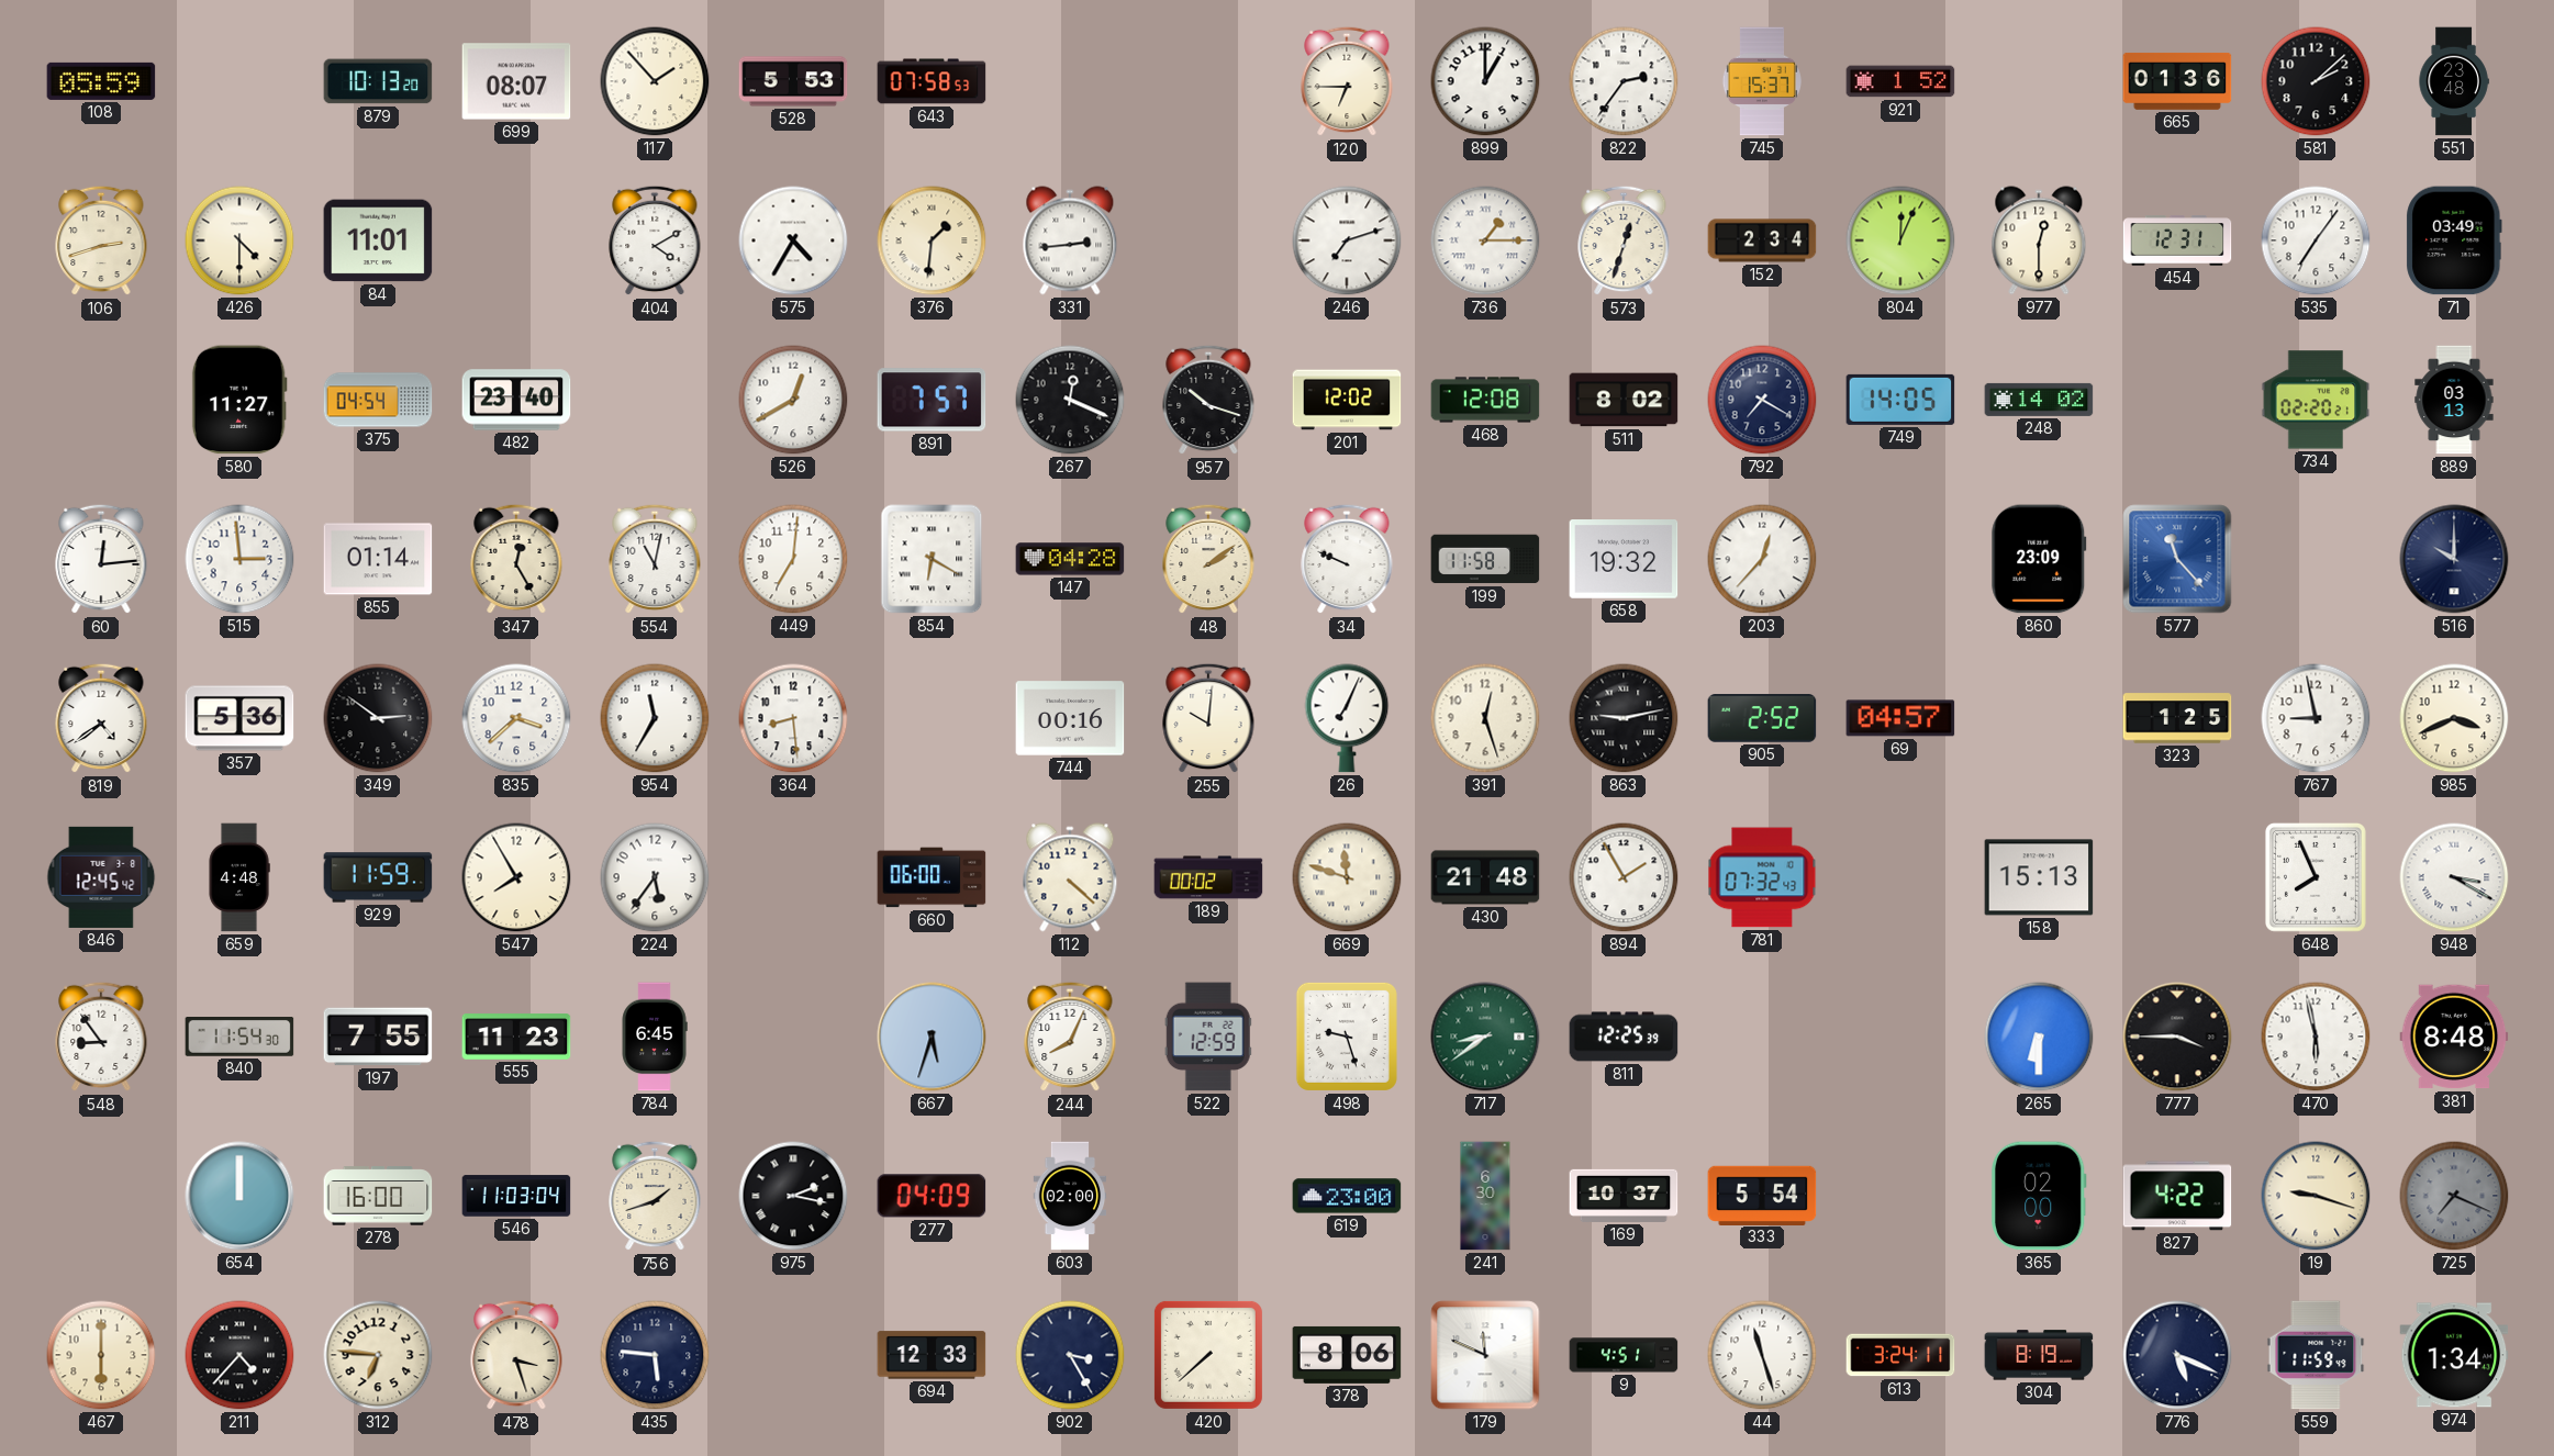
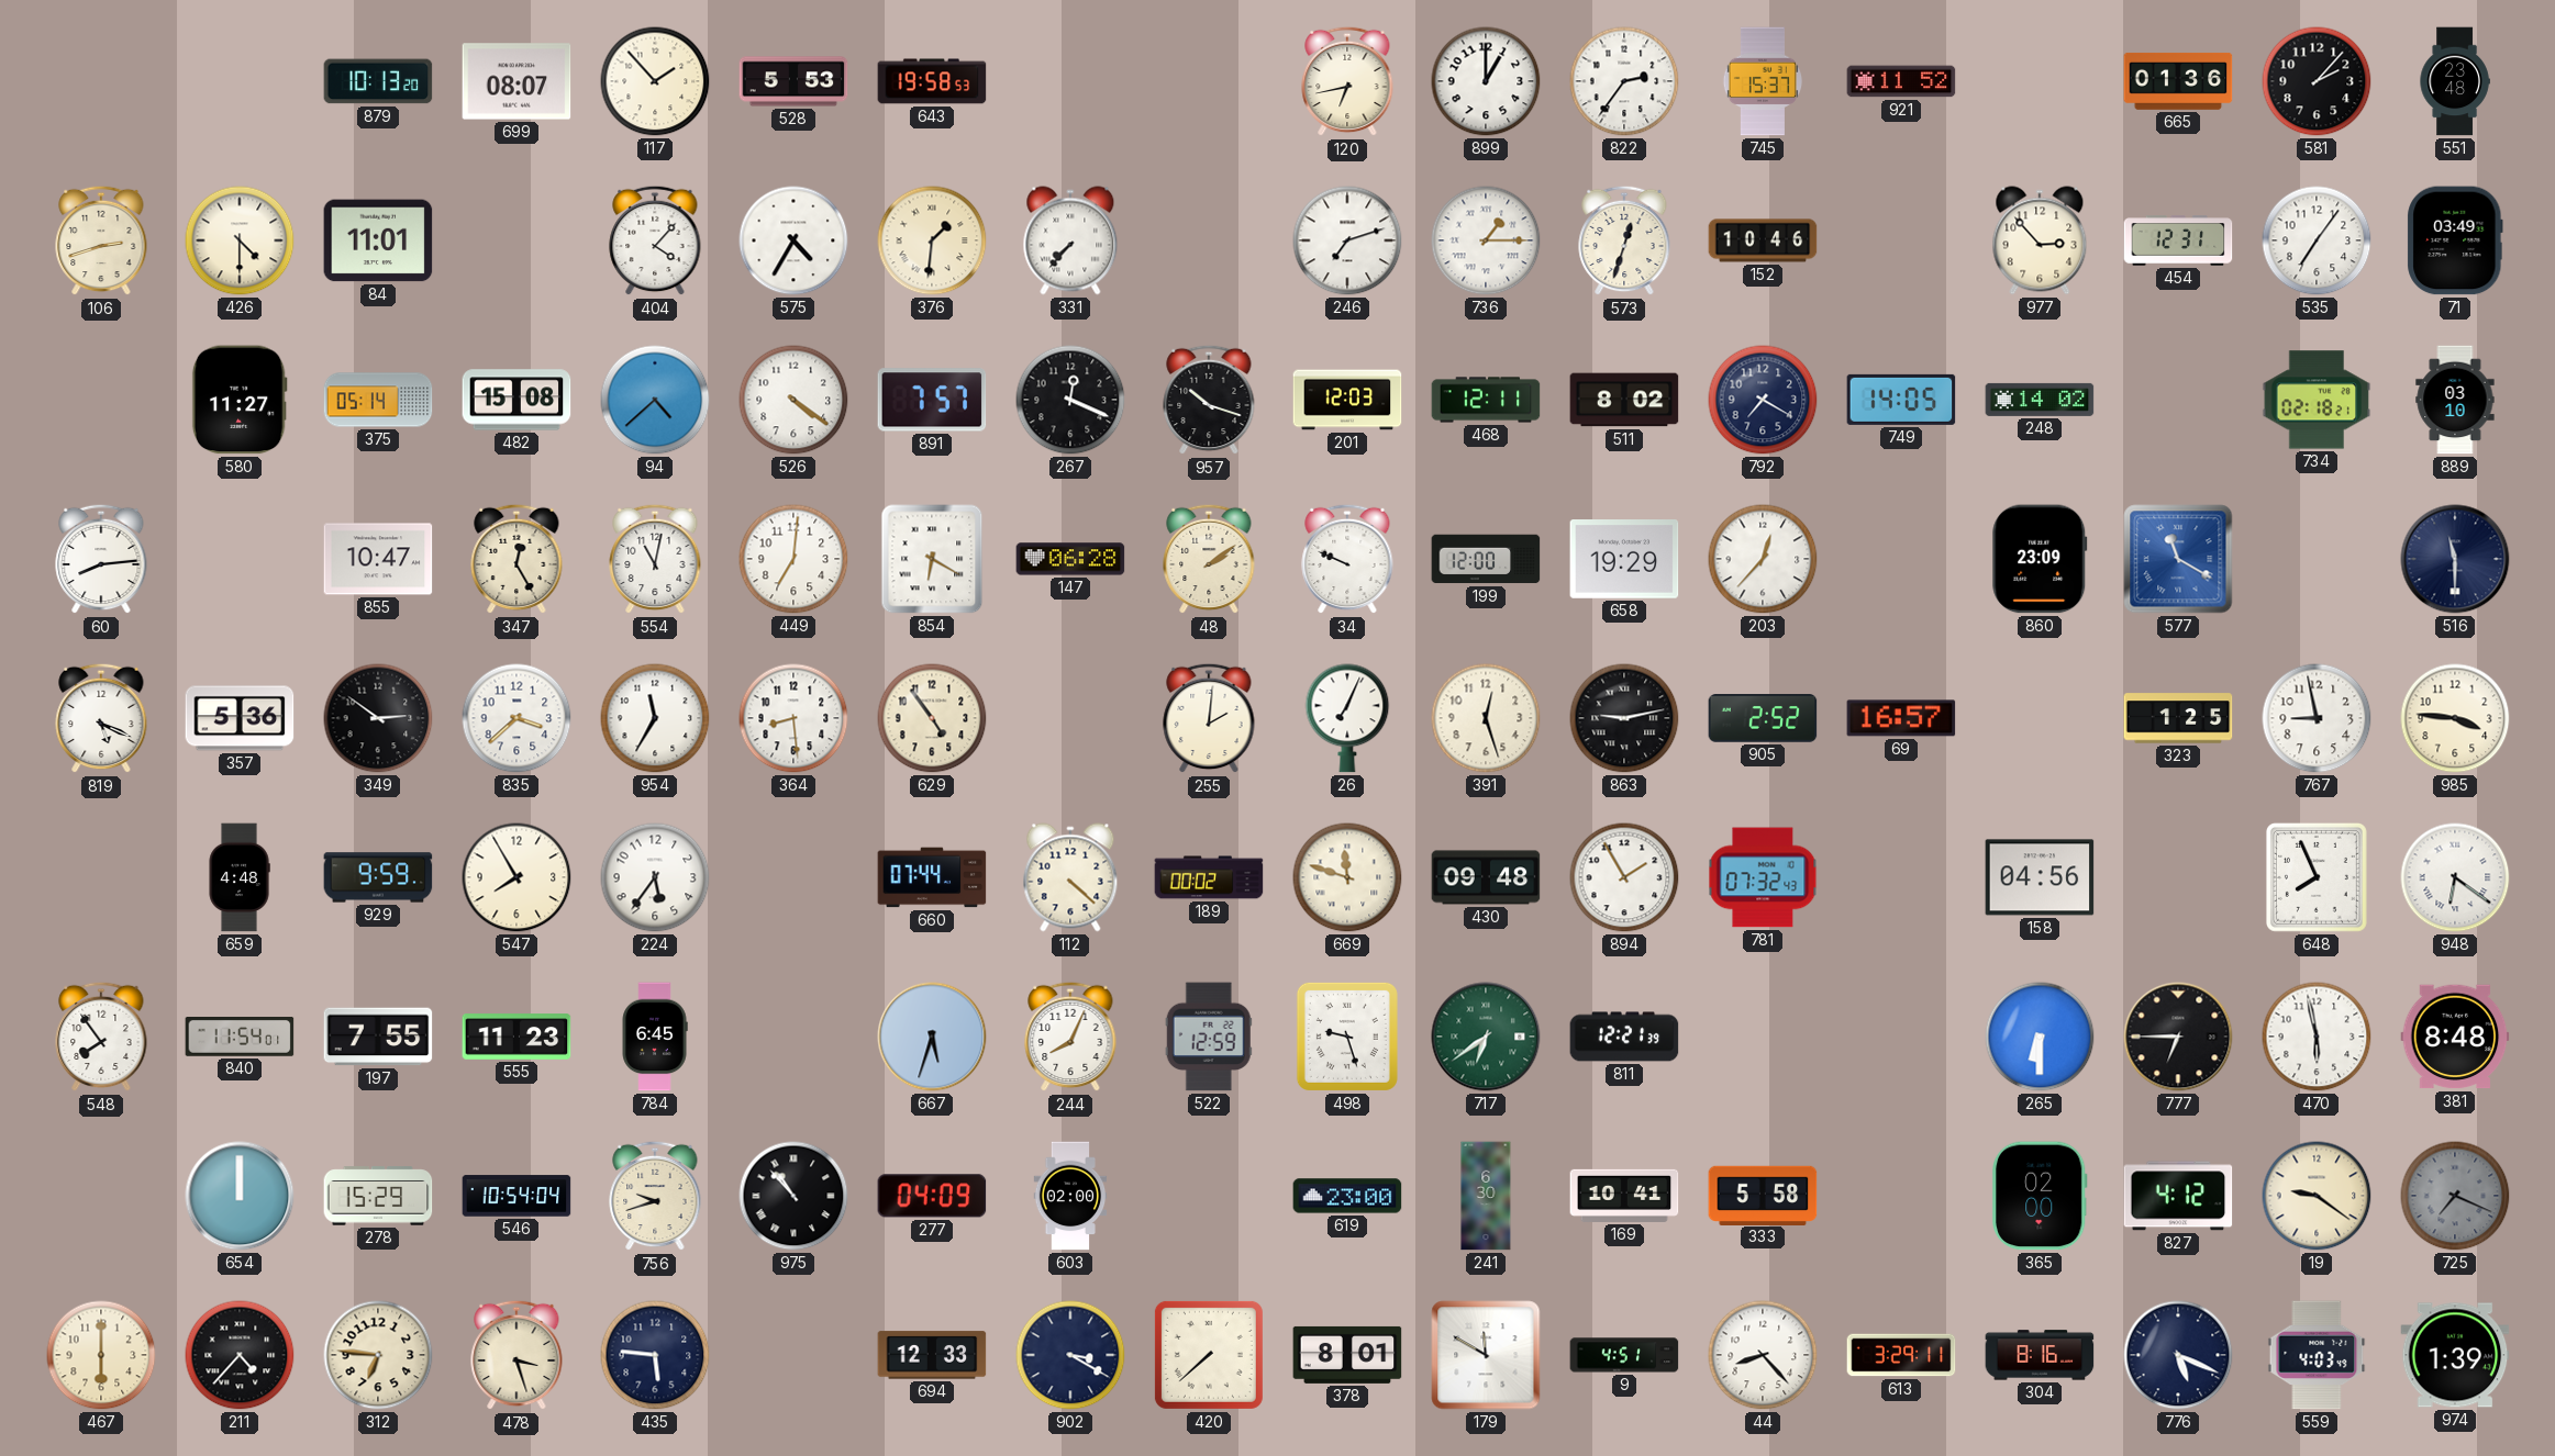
108: 05:59 -> none (101, 81)
643: 07:58 -> 19:58 (932, 81)
120: 6:45 -> 6:43 (1347, 81)
921: 1:52 -> 11:52 (1901, 81)
581: 2:08 -> 2:07 (2317, 81)
404: 4:10 -> 4:07 (655, 240)
331: 2:44 -> 7:37 (1070, 240)
152: 2:34 -> 10:46 (1763, 240)
804: 12:04 -> none (1900, 240)
977: 12:30 -> 2:53 (2040, 240)
375: 04:54 -> 05:14 (378, 400)
482: 23:40 -> 15:08 (516, 400)
94: none -> 4:38 (655, 400)
526: 12:40 -> 4:21 (793, 400)
201: 12:02 -> 12:03 (1347, 400)
468: 12:08 -> 12:11 (1486, 400)
734: 02:20 -> 02:18 (2317, 400)
889: 03:13 -> 03:10 (2455, 400)
60: 12:14 -> 8:14 (101, 559)
515: 2:59 -> none (239, 559)
855: 01:14 -> 10:47 (378, 559)
147: 04:28 -> 06:28 (1070, 559)
199: 11:58 -> 12:00 (1486, 559)
658: 19:32 -> 19:29 (1624, 560)
577: 11:23 -> 11:20 (2178, 559)
516: 10:00 -> 11:30 (2455, 559)
819: 4:39 -> 5:19 (101, 718)
629: none -> 4:54 (932, 718)
744: 00:16 -> none (1070, 718)
255: 10:01 -> 2:01 (1209, 718)
69: 04:57 -> 16:57 (1901, 718)
985: 3:41 -> 3:46 (2455, 718)
846: 12:45 -> none (101, 877)
929: 11:59 -> 9:59 (378, 877)
660: 06:00 -> 07:44 (932, 877)
430: 21:48 -> 09:48 (1486, 877)
158: 15:13 -> 04:56 (2040, 877)
948: 3:20 -> 6:21 (2455, 877)
548: 8:54 -> 7:54 (101, 1037)
840: 11:54:30 -> 11:54:01 (240, 1038)
717: 8:39 -> 6:39 (1486, 1037)
811: 12:25 -> 12:21 (1624, 1037)
777: 3:45 -> 6:45 (2178, 1037)
278: 16:00 -> 15:29 (378, 1196)
546: 11:03 -> 10:54 (516, 1196)
756: 1:42 -> 9:42 (655, 1196)
975: 2:17 -> 10:53 (793, 1196)
169: 10:37 -> 10:41 (1624, 1196)
333: 5:54 -> 5:58 (1763, 1195)
827: 4:22 -> 4:12 (2178, 1196)
19: 9:18 -> 9:21 (2317, 1196)
902: 3:25 -> 3:20 (1070, 1355)
378: 8:06 -> 8:01 (1347, 1355)
179: 11:49 -> 11:50 (1486, 1355)
44: 11:27 -> 8:23 (1763, 1355)
613: 3:24 -> 3:29 (1901, 1355)
304: 8:19 -> 8:16 (2040, 1355)
559: 11:59 -> 4:03 (2317, 1355)
974: 1:34 -> 1:39 (2455, 1355)
